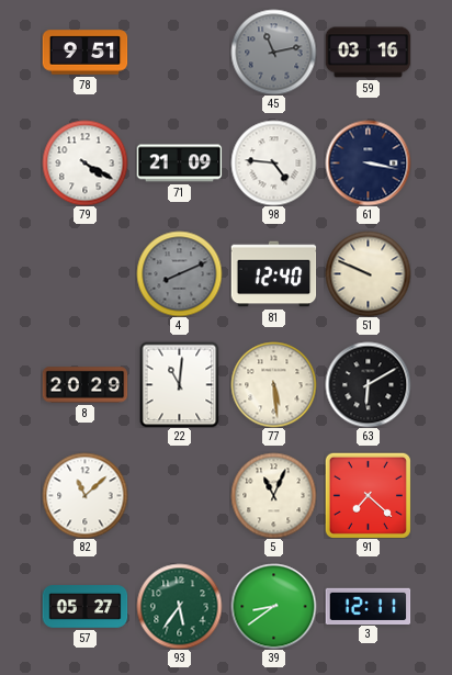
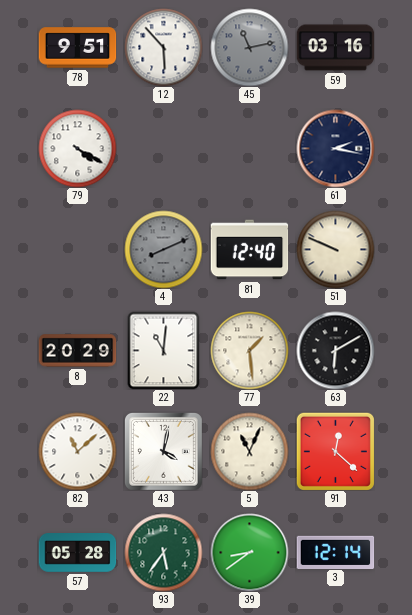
12: none -> 5:53 (163, 47)
71: 21:09 -> none (179, 164)
98: 4:46 -> none (273, 162)
61: 3:17 -> 2:17 (335, 148)
77: 5:29 -> 1:29 (249, 350)
43: none -> 4:02 (164, 452)
91: 7:22 -> 12:22 (335, 451)
57: 05:27 -> 05:28 (77, 553)
3: 12:11 -> 12:14 (335, 552)
